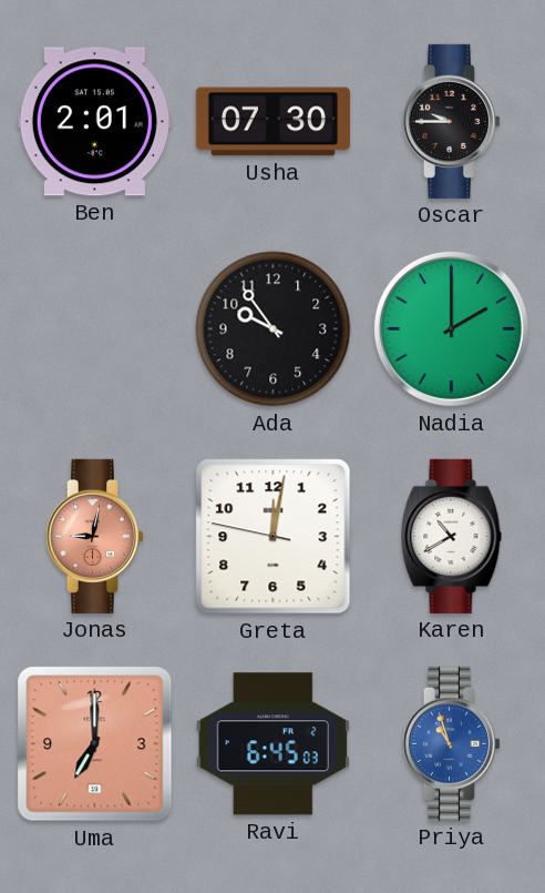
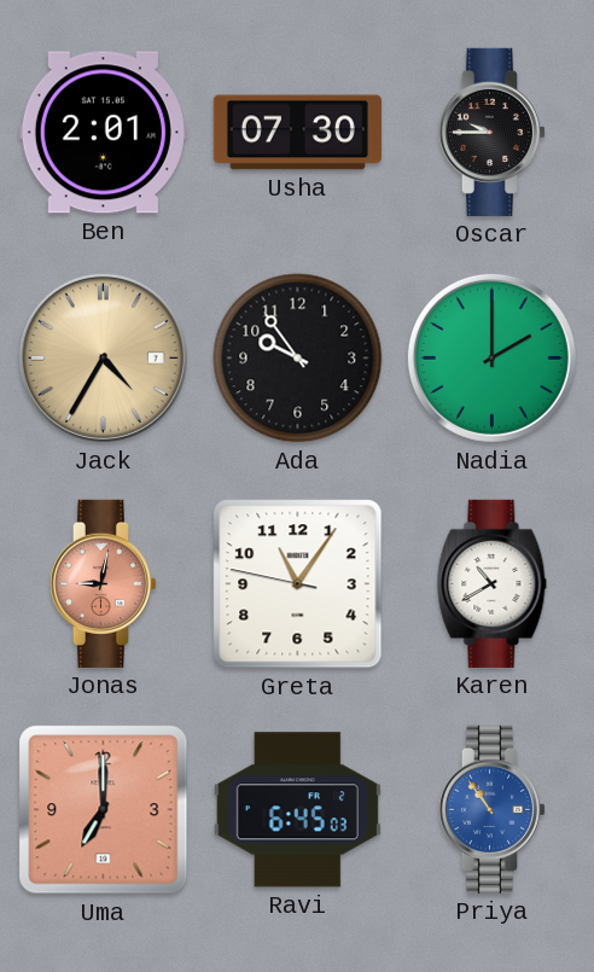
Jack: none -> 4:35 (103, 357)
Greta: 12:01 -> 11:05 (298, 584)
Priya: 10:57 -> 10:54 (491, 809)
